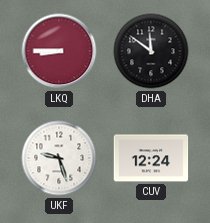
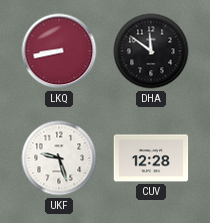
LKQ: 8:45 -> 8:43 (59, 51)
CUV: 12:24 -> 12:28 (151, 158)
